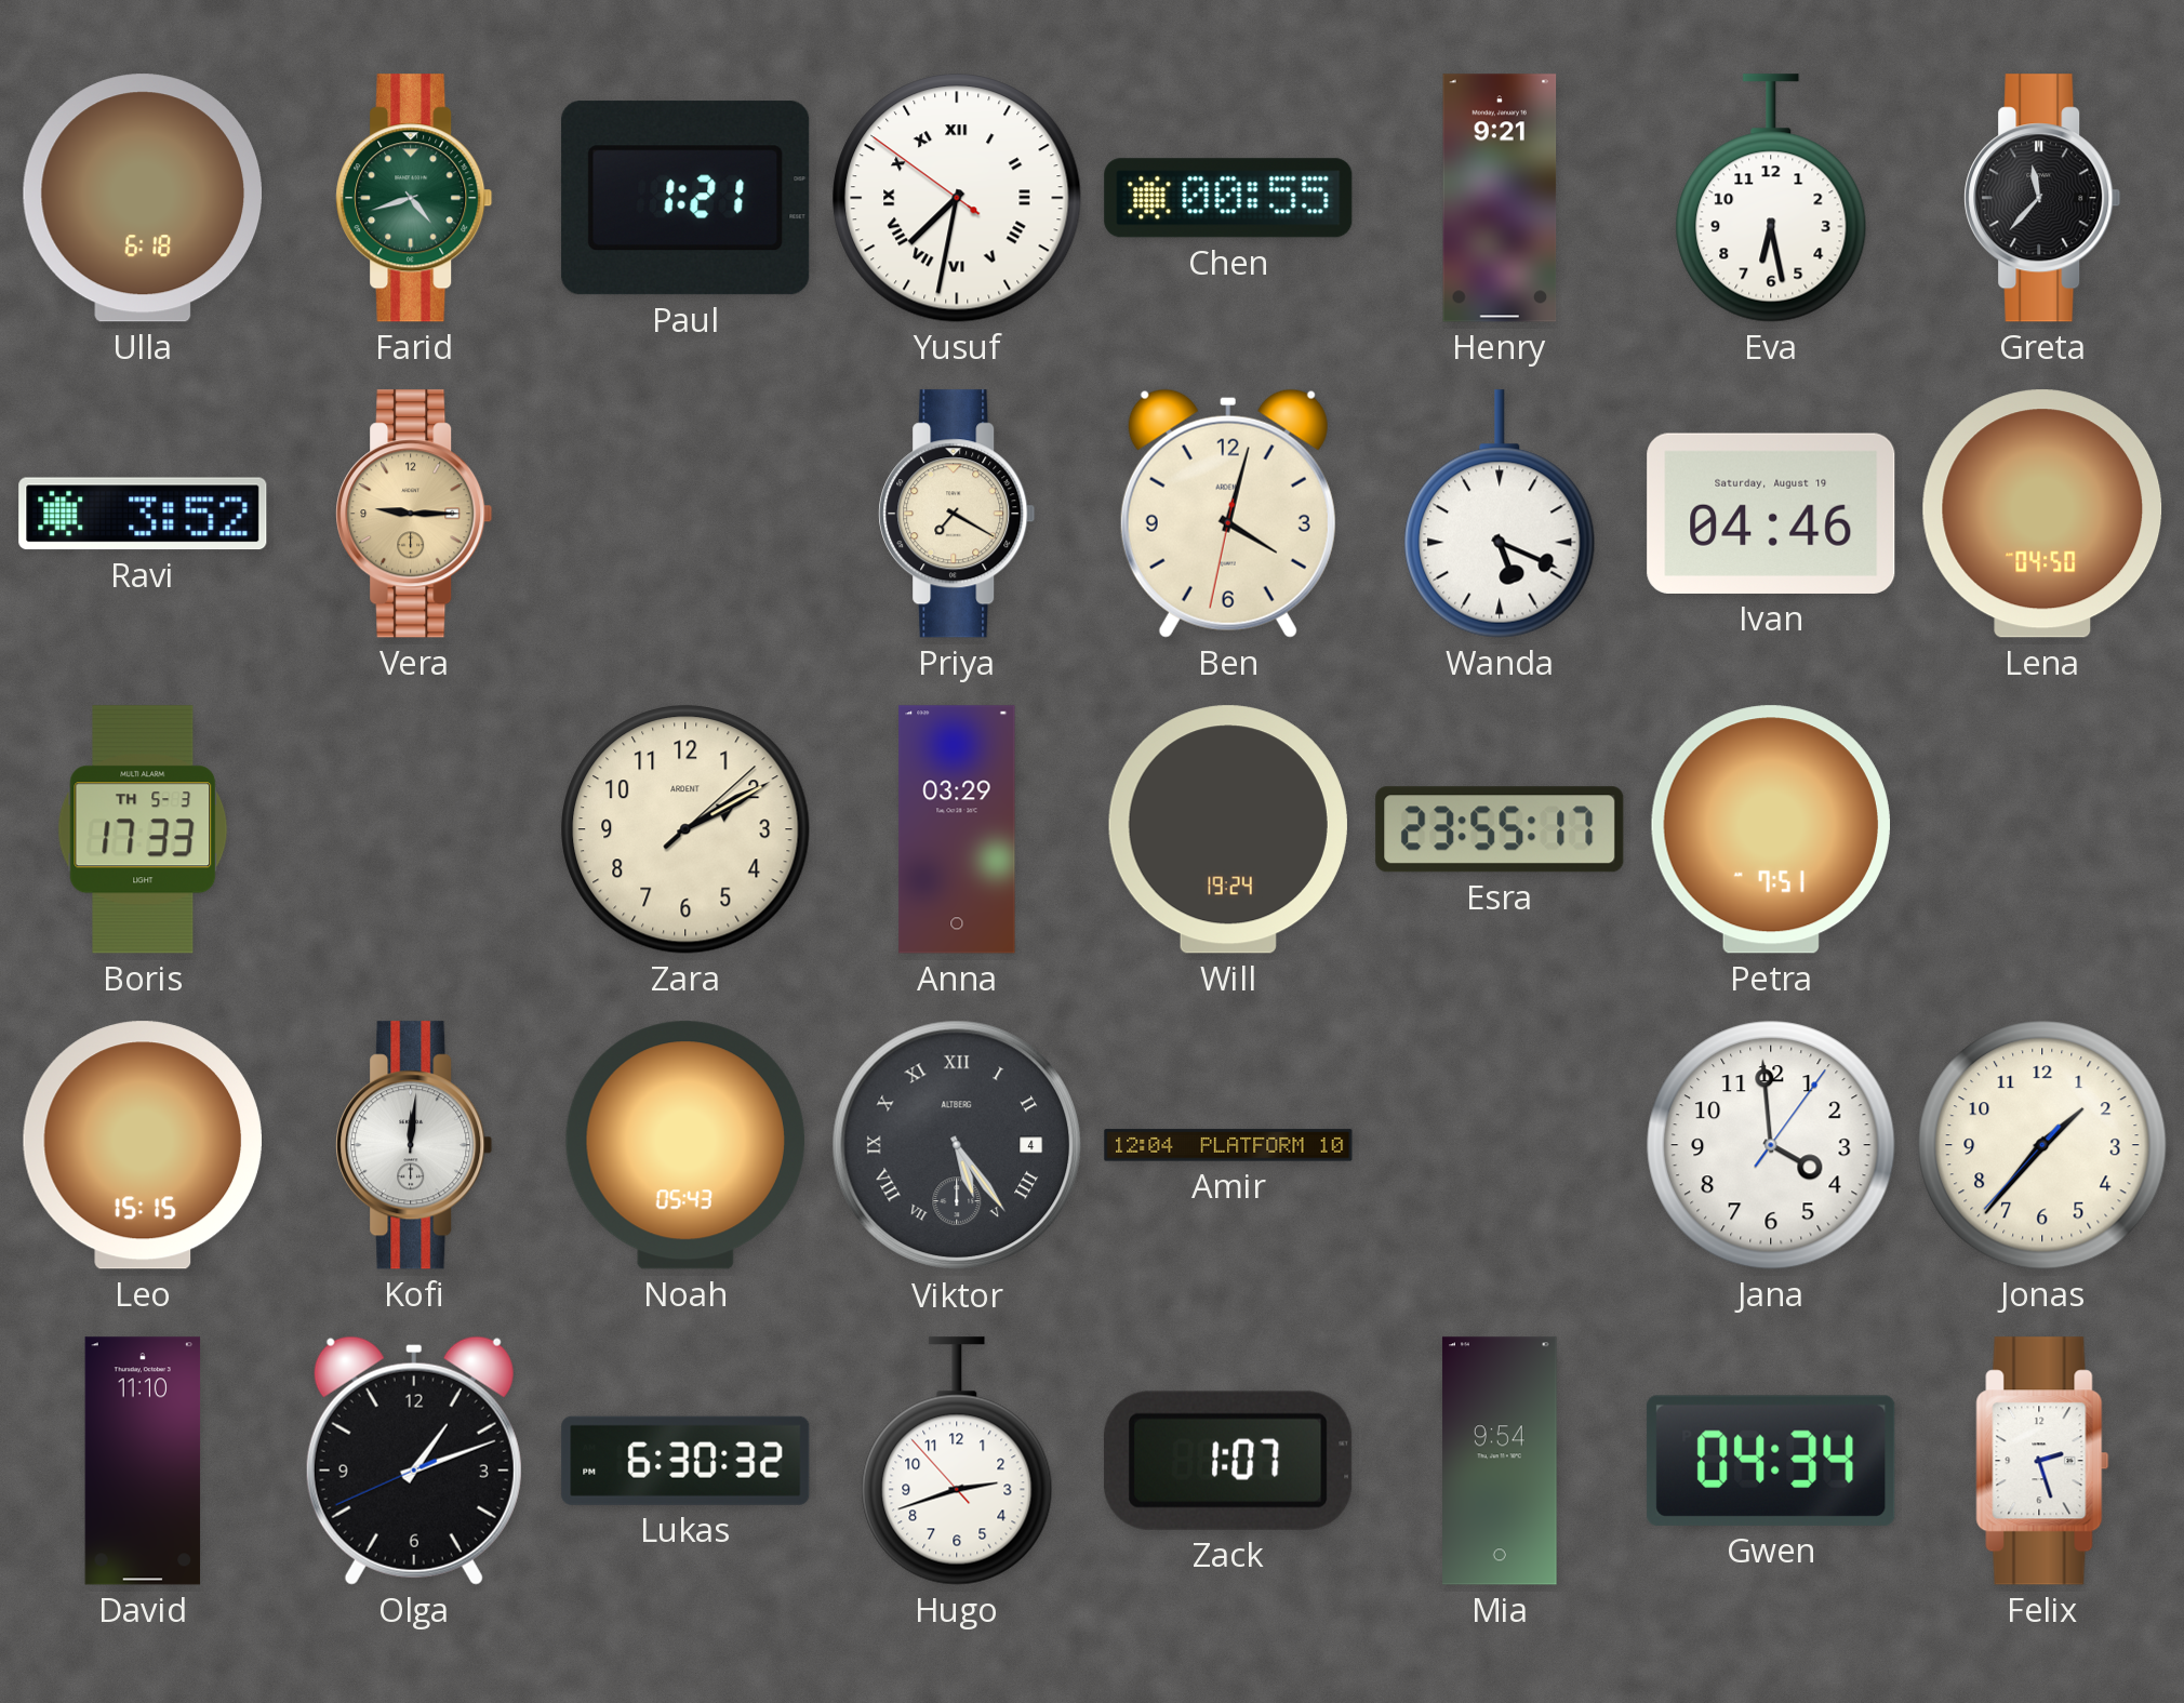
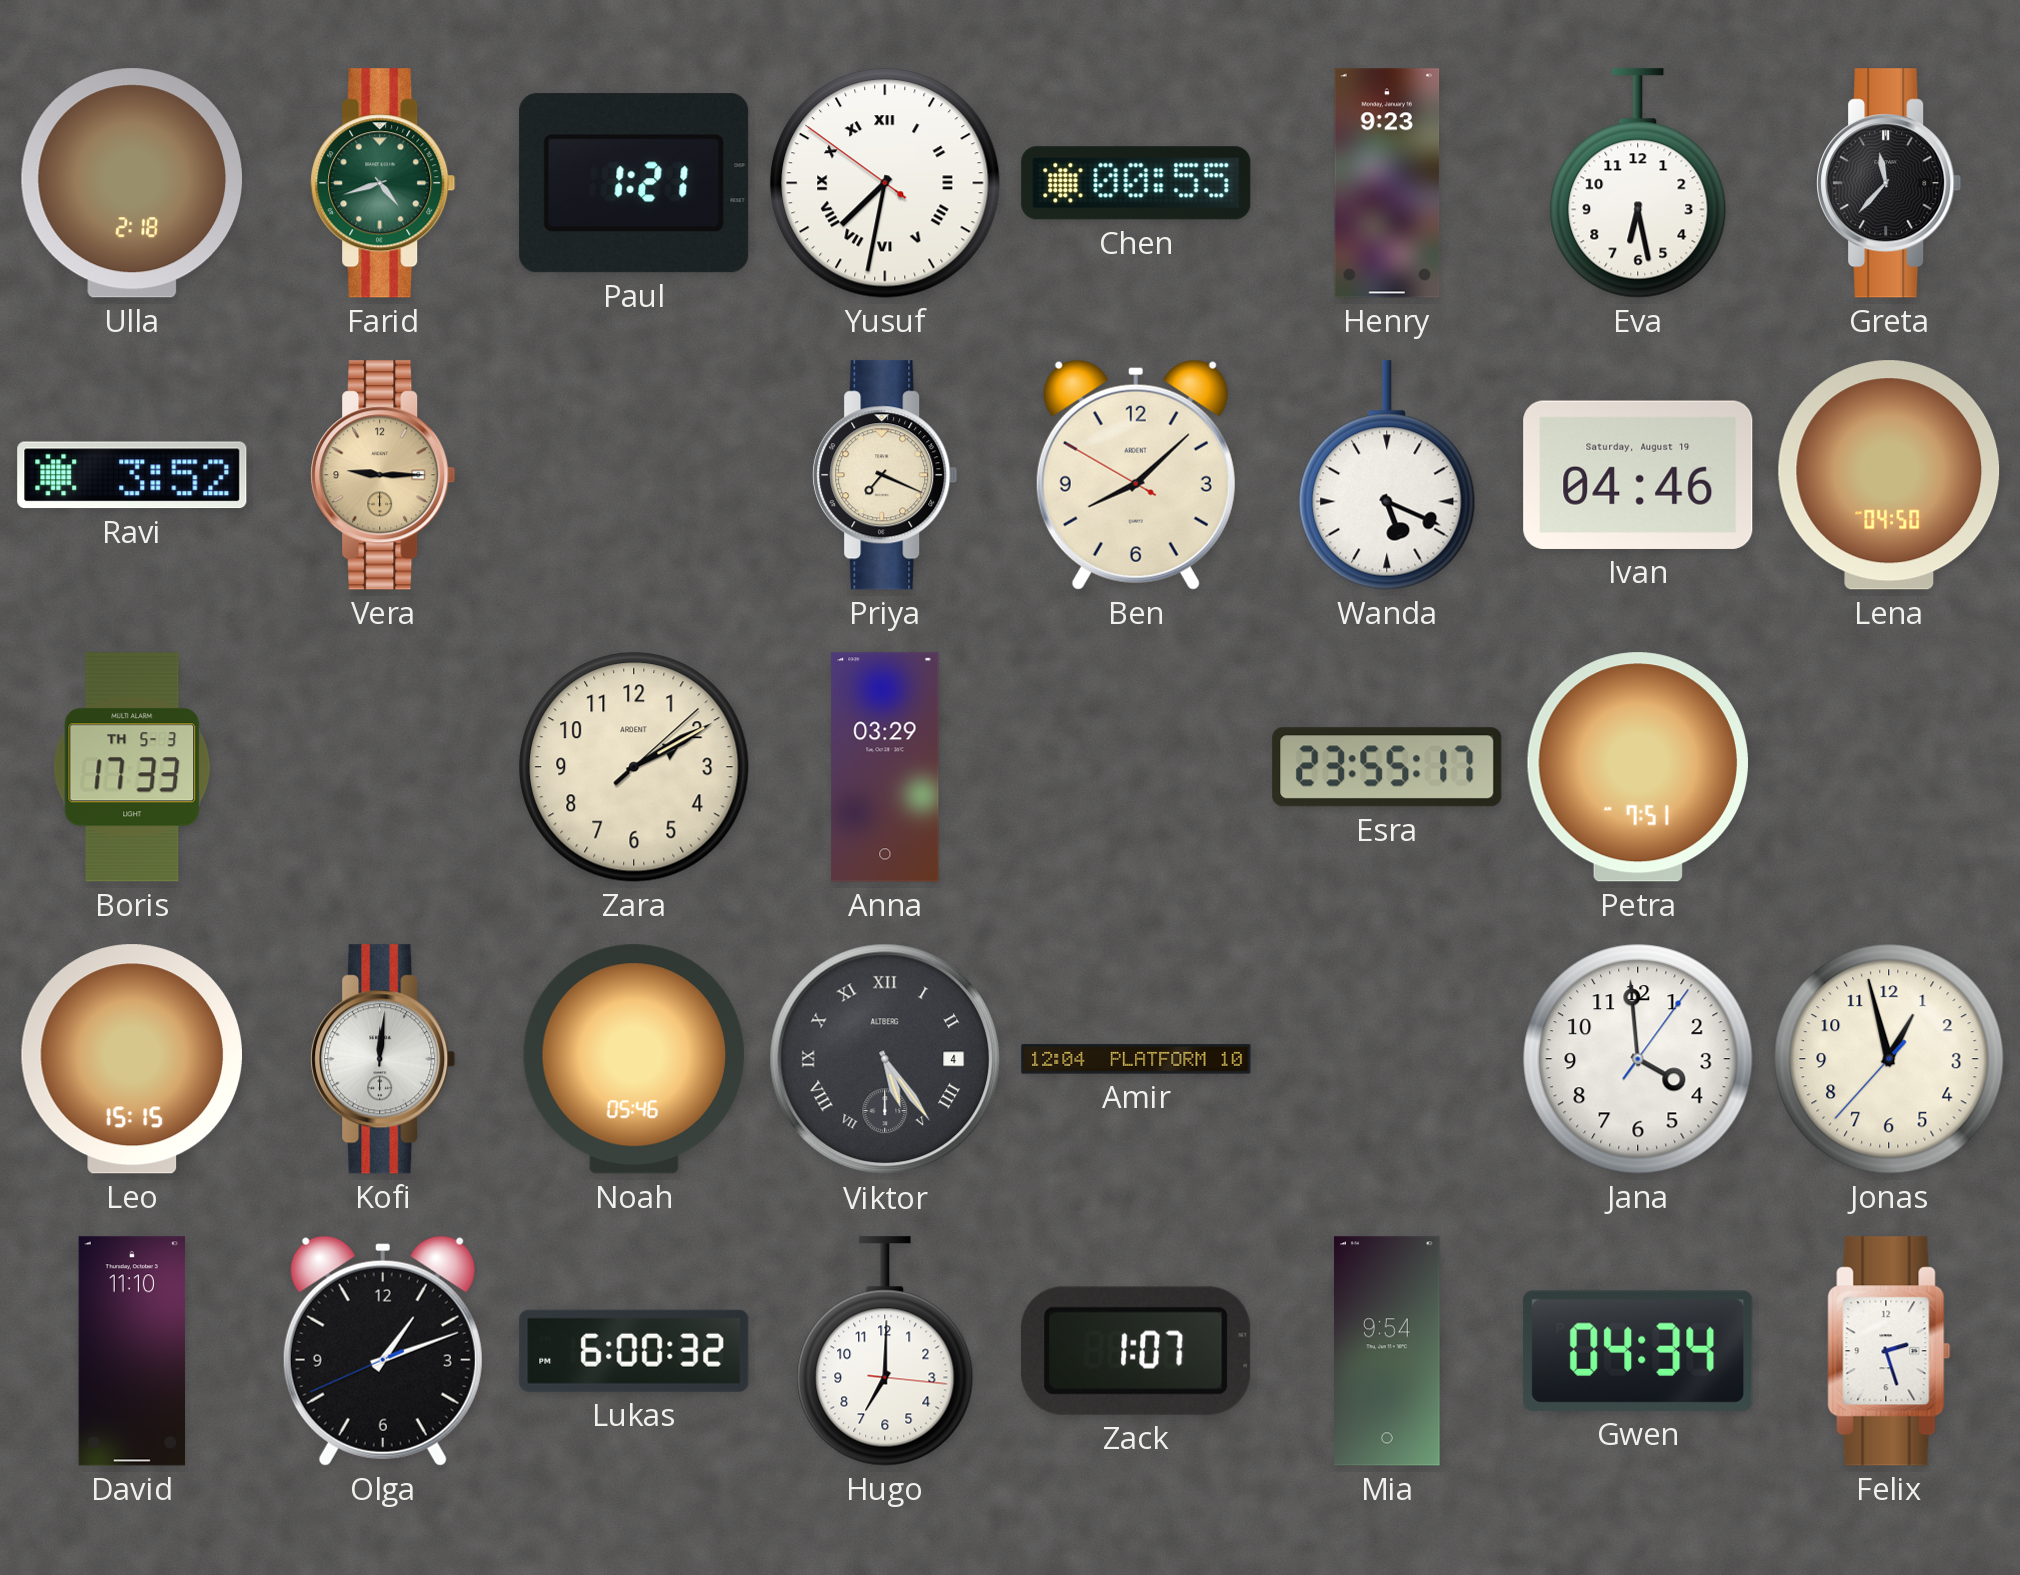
Ulla: 6:18 -> 2:18 (131, 183)
Henry: 9:21 -> 9:23 (1387, 183)
Priya: 7:20 -> 7:19 (885, 475)
Ben: 4:02 -> 8:07 (1136, 475)
Will: 19:24 -> none (1228, 829)
Noah: 05:43 -> 05:46 (634, 1059)
Jonas: 1:36 -> 12:57 (1889, 1059)
Lukas: 6:30 -> 6:00 (634, 1351)
Hugo: 2:41 -> 7:00 (885, 1351)
